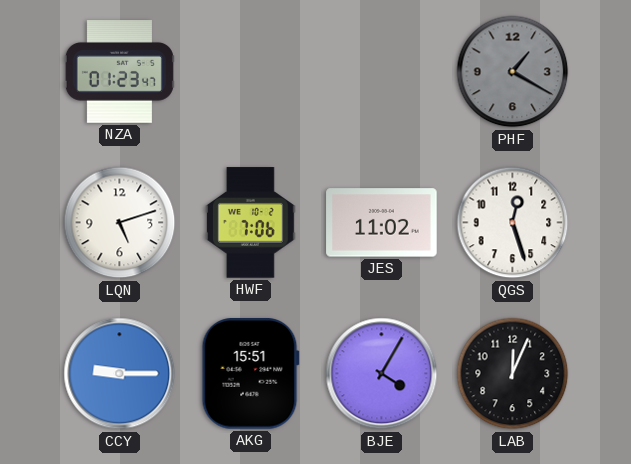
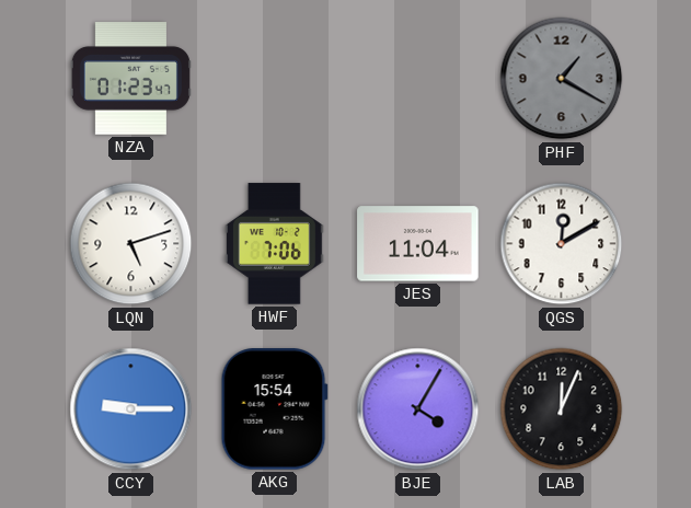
JES: 11:02 -> 11:04 (418, 244)
QGS: 12:27 -> 12:10 (562, 244)
AKG: 15:51 -> 15:54 (274, 409)
